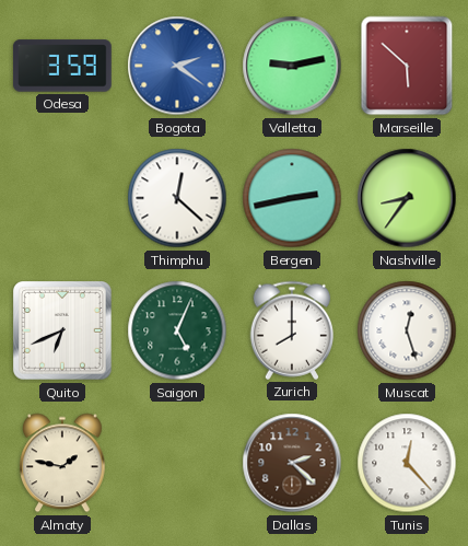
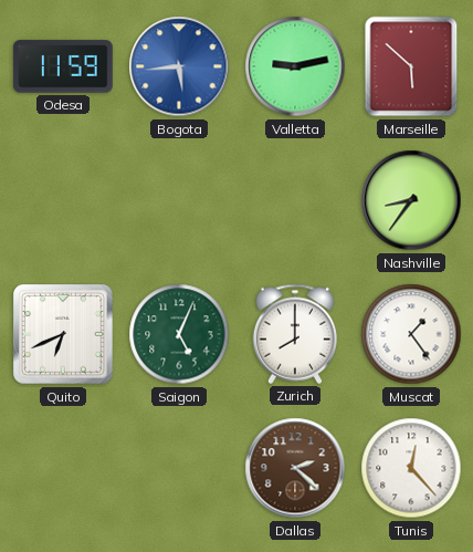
Odesa: 3:59 -> 11:59 (63, 66)
Bogota: 2:21 -> 5:44 (179, 66)
Thimphu: 12:22 -> none (177, 198)
Bergen: 2:43 -> none (292, 198)
Muscat: 12:27 -> 1:24 (411, 334)
Almaty: 1:47 -> none (62, 463)
